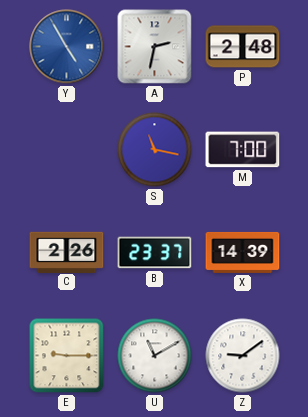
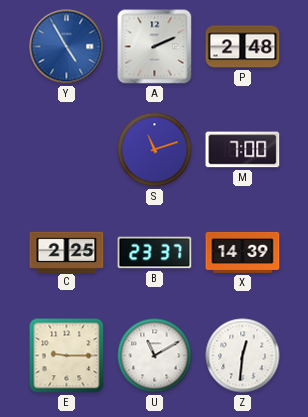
A: 2:32 -> 2:11 (155, 47)
S: 11:17 -> 11:12 (155, 150)
C: 2:26 -> 2:25 (67, 252)
Z: 9:09 -> 12:31 (243, 356)
